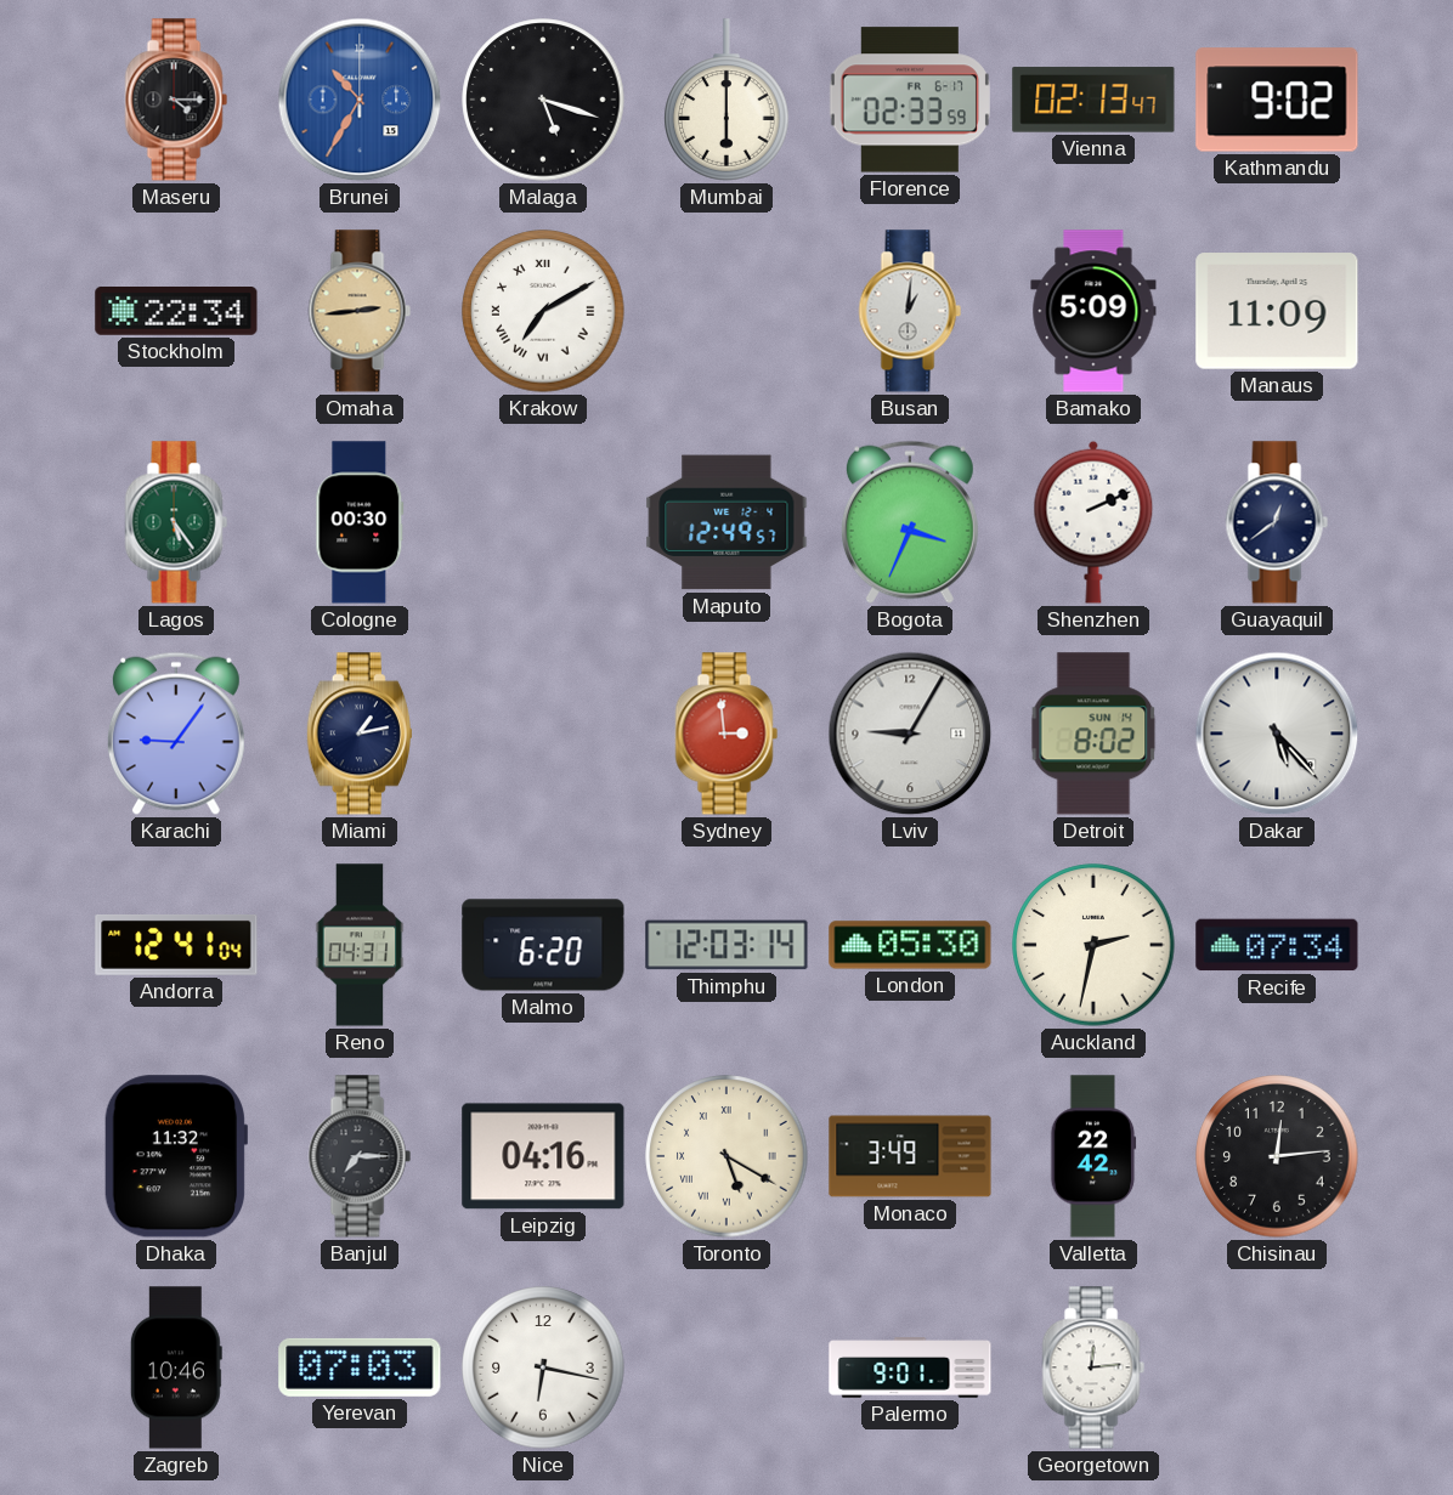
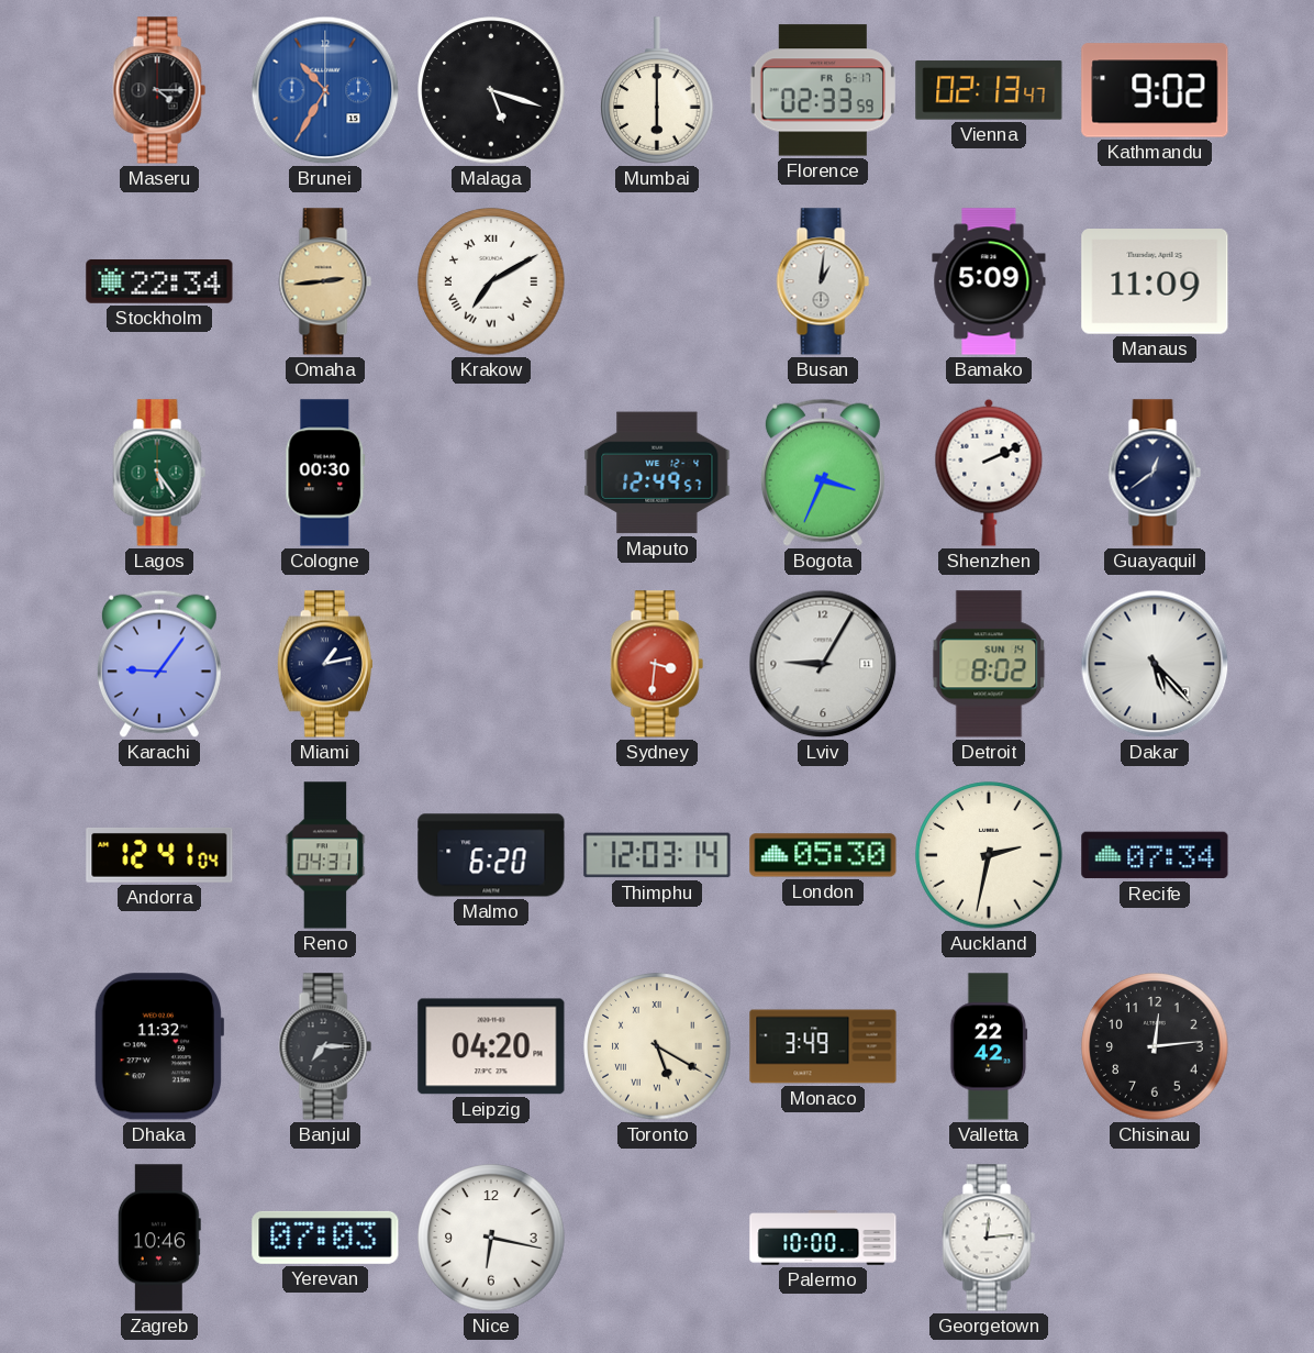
Sydney: 2:59 -> 3:31 (657, 664)
Leipzig: 04:16 -> 04:20 (491, 1046)
Palermo: 9:01 -> 10:00 (823, 1238)
